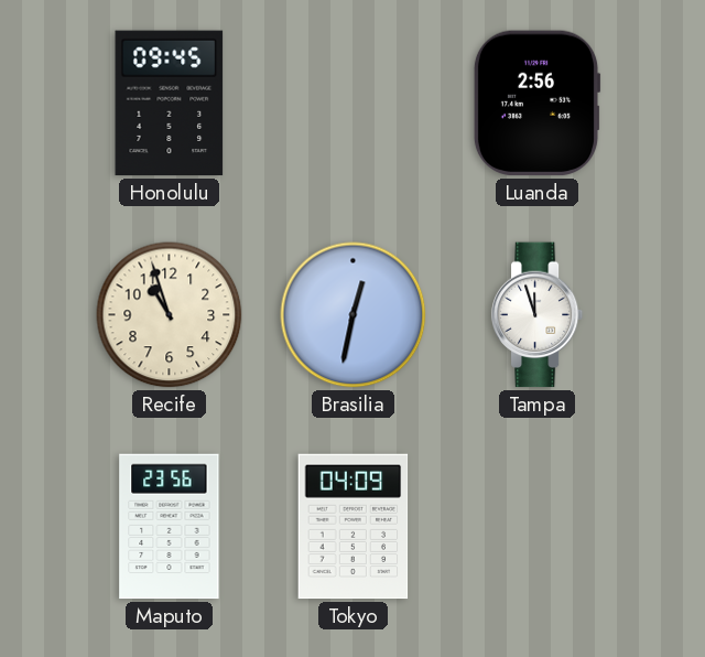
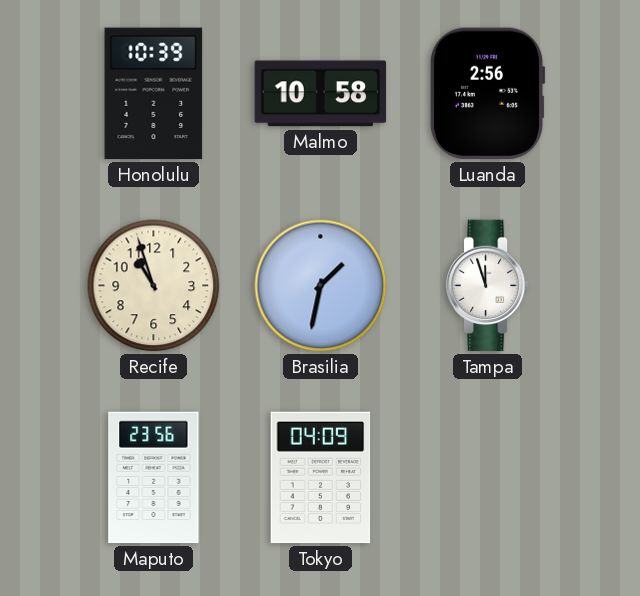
Honolulu: 09:45 -> 10:39 (154, 94)
Malmo: none -> 10:58 (321, 94)
Brasilia: 12:32 -> 1:32 (321, 286)
